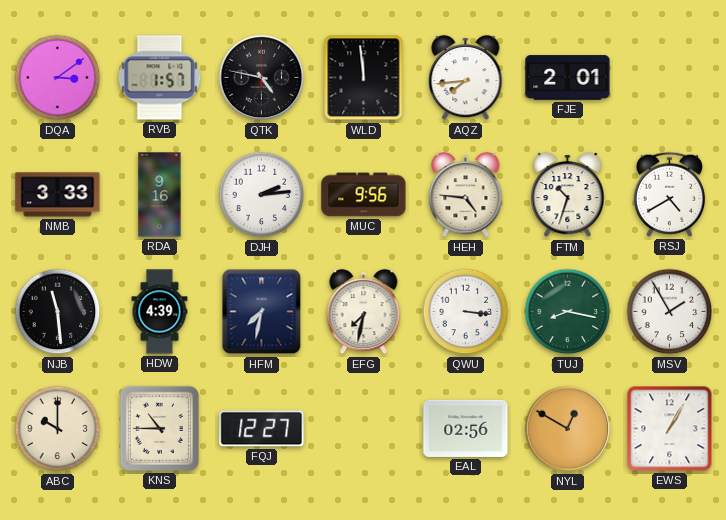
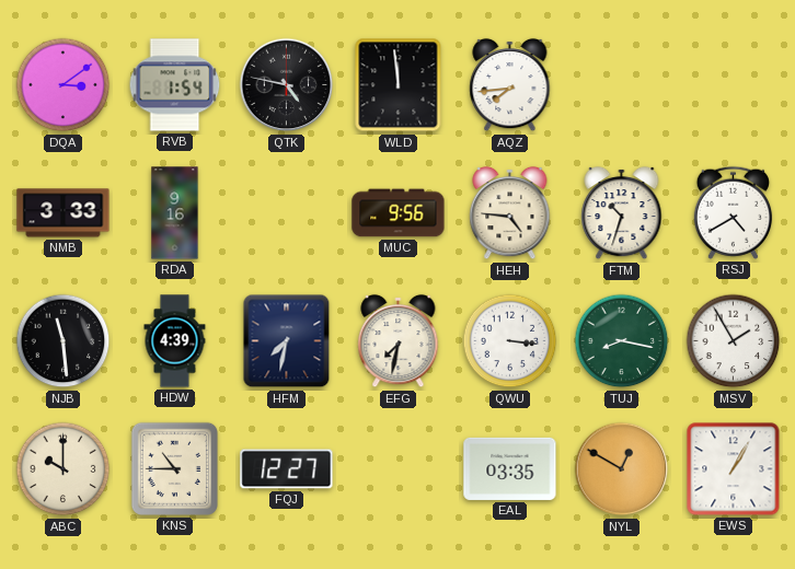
RVB: 1:57 -> 1:54 (175, 85)
FJE: 2:01 -> none (568, 78)
DJH: 2:14 -> none (262, 195)
EAL: 02:56 -> 03:35 (510, 468)
